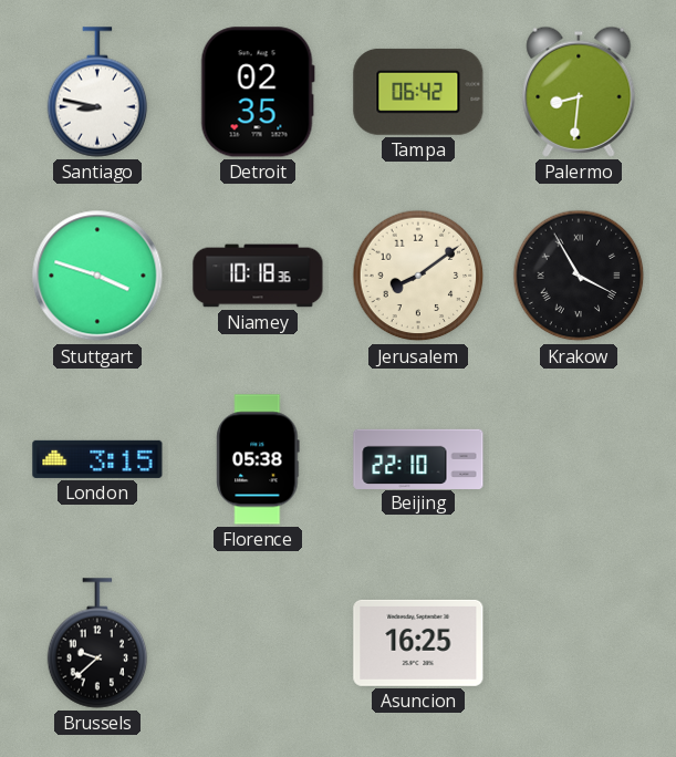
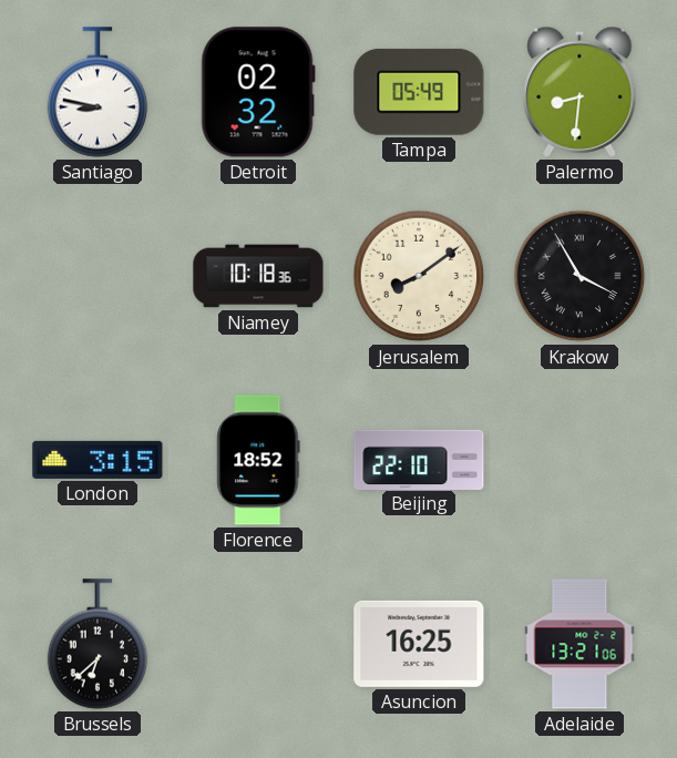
Detroit: 02:35 -> 02:32 (258, 92)
Tampa: 06:42 -> 05:49 (419, 92)
Stuttgart: 3:48 -> none (97, 276)
Florence: 05:38 -> 18:52 (258, 460)
Brussels: 9:38 -> 6:38 (98, 644)
Adelaide: none -> 13:21 (579, 644)
